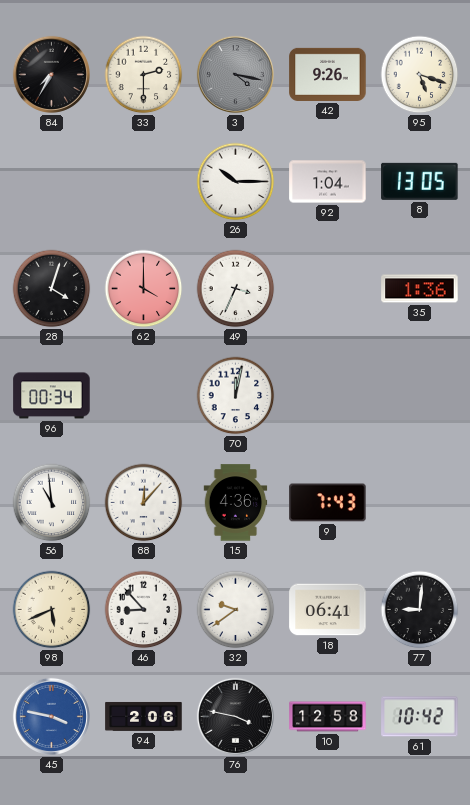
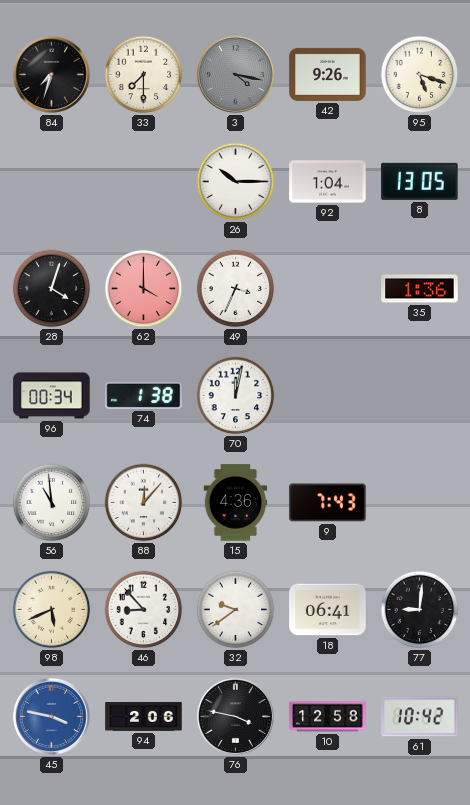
84: 7:35 -> 7:33 (51, 74)
33: 2:30 -> 7:30 (144, 75)
74: none -> 1:38 (144, 395)
